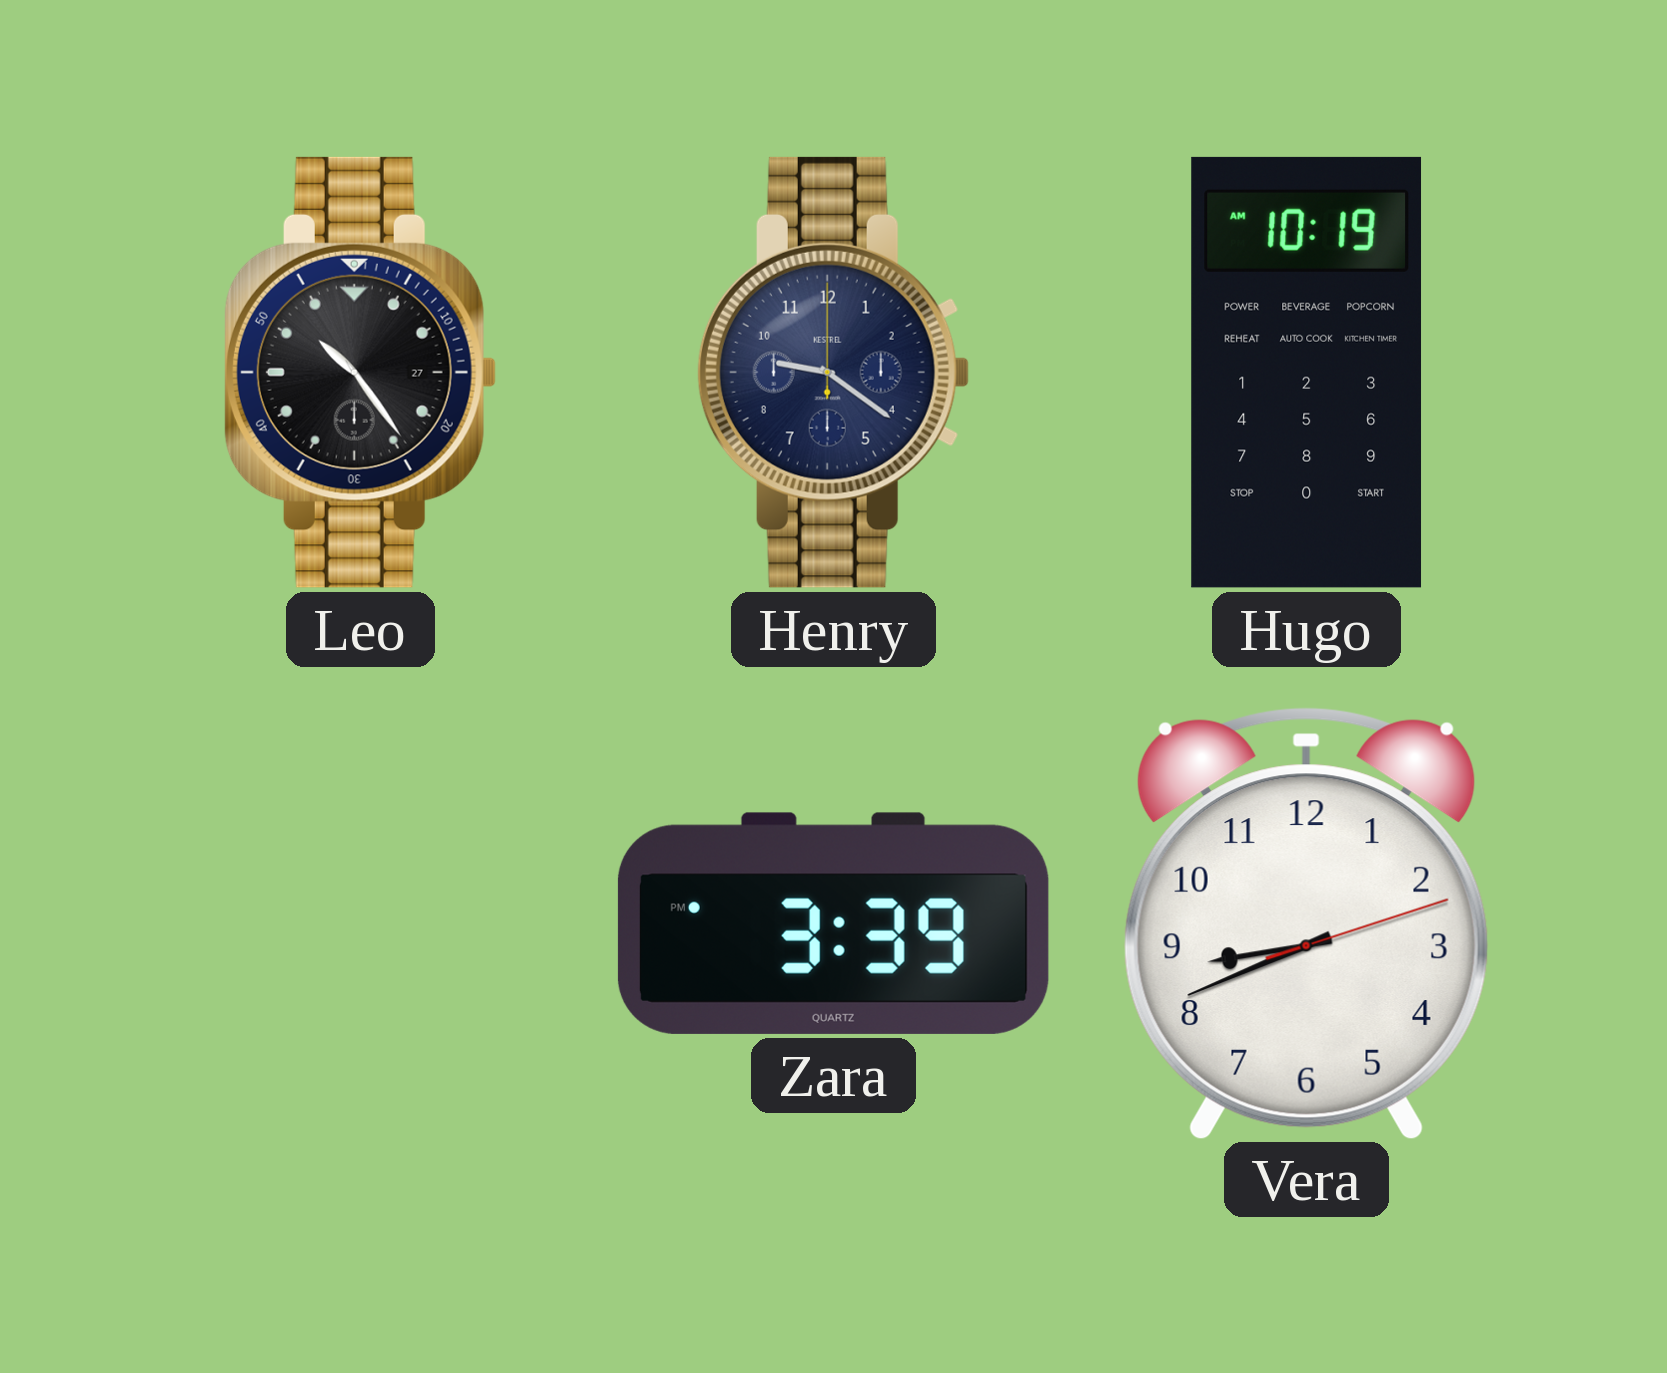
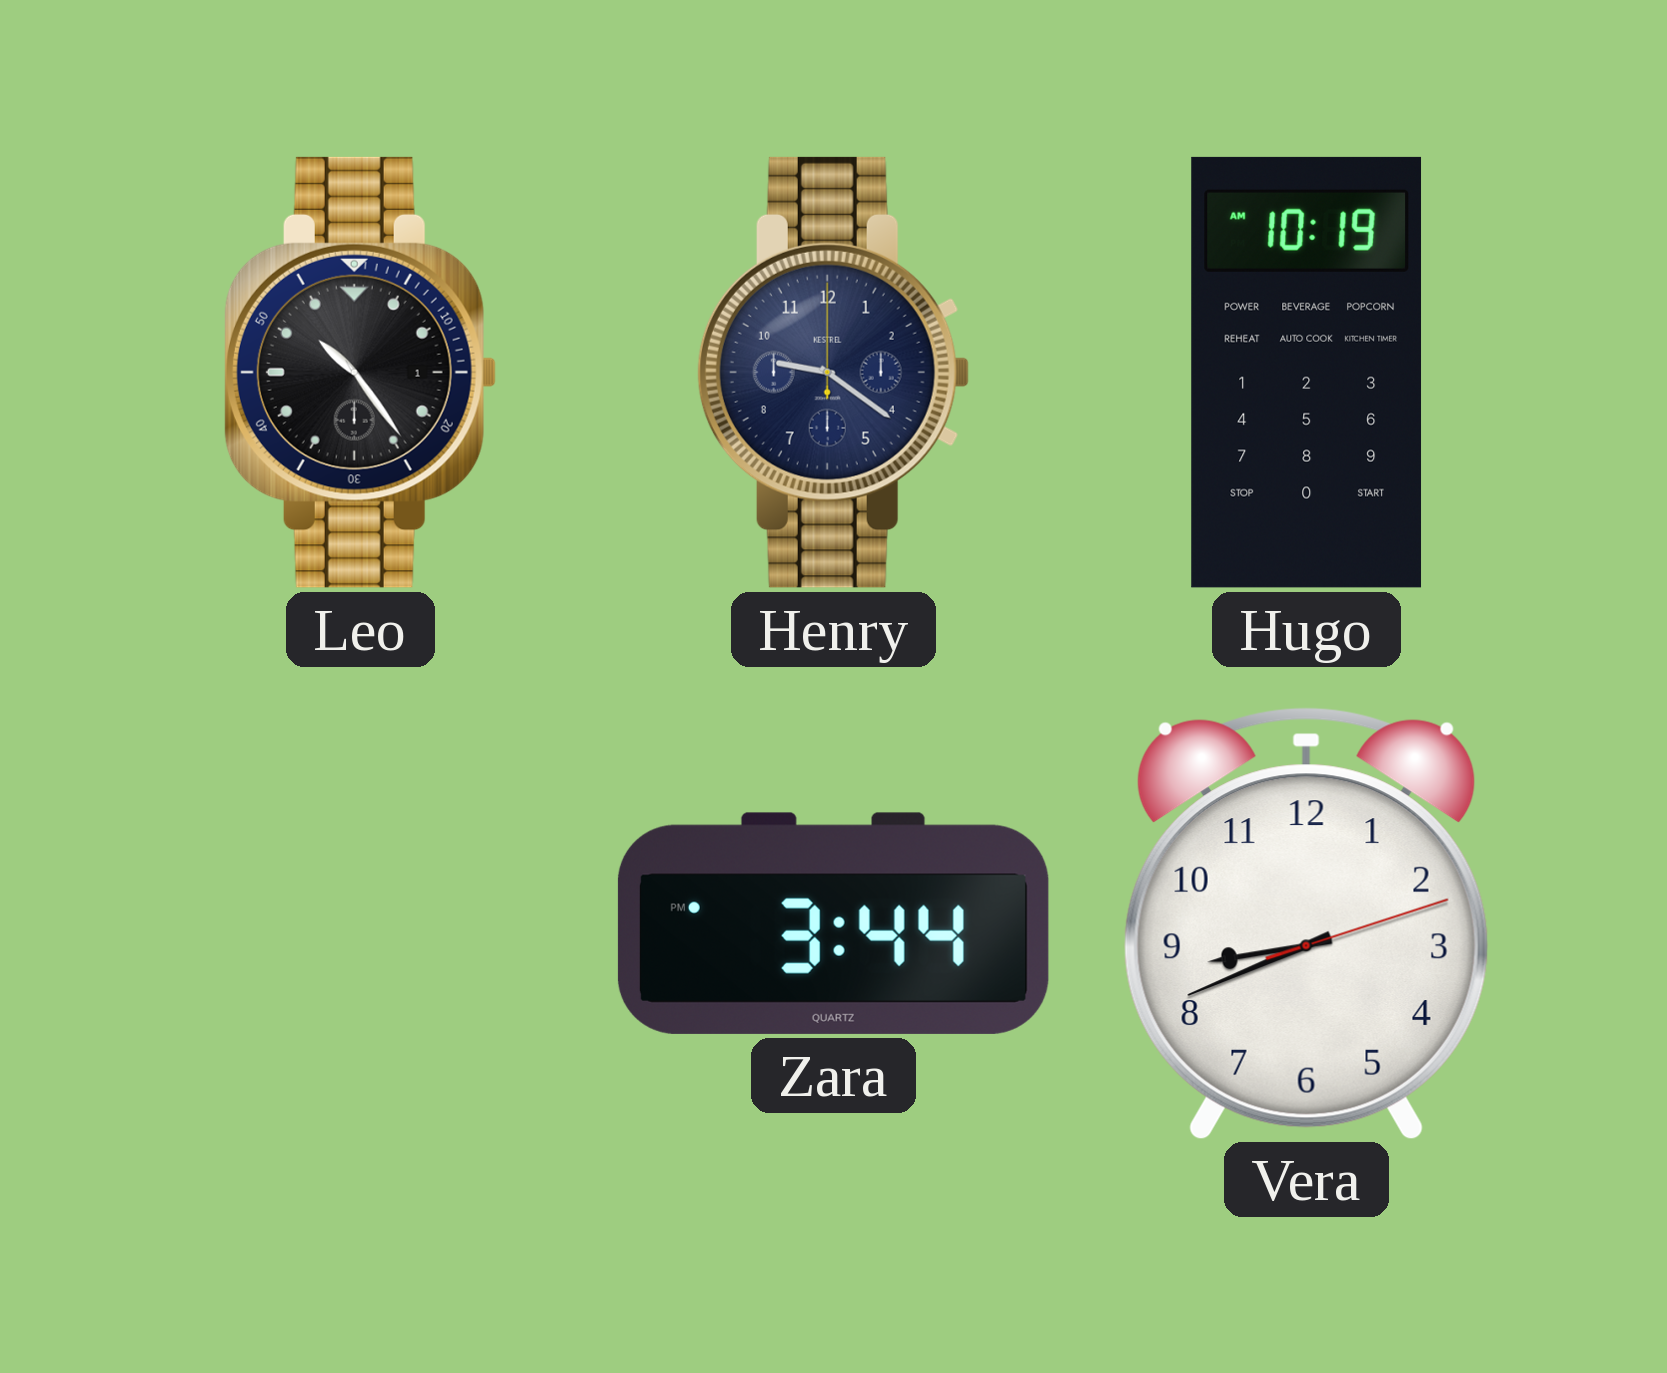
Leo date: 27 -> 1 (360, 372)
Zara: 3:39 -> 3:44 (833, 923)
